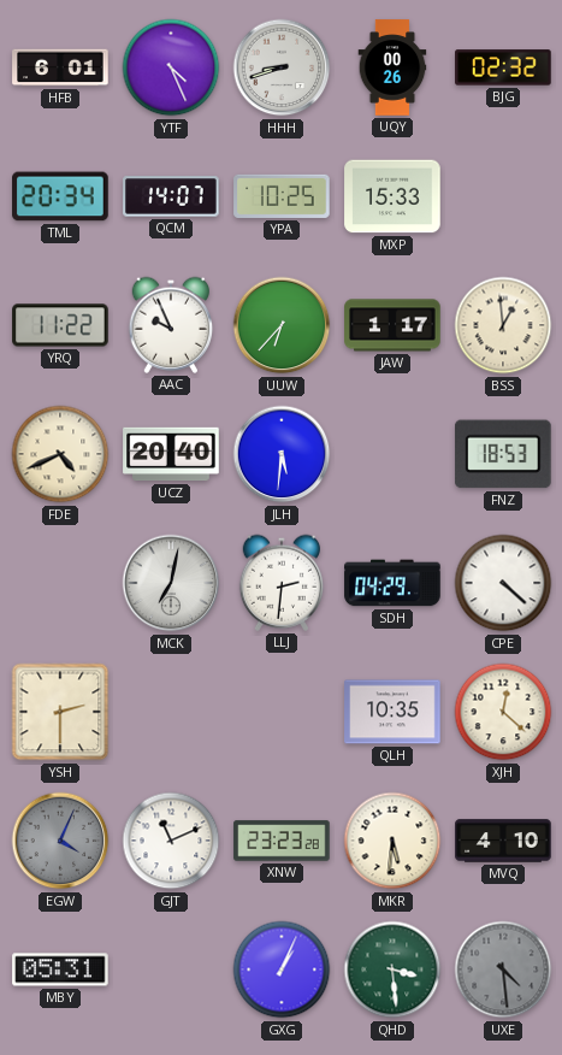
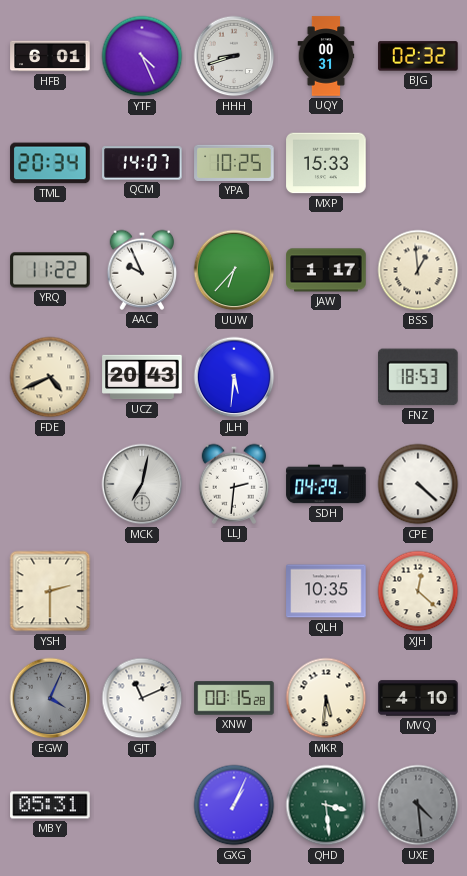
UQY: 00:26 -> 00:31 (326, 56)
UCZ: 20:40 -> 20:43 (142, 377)
XNW: 23:23 -> 00:15 (234, 698)
